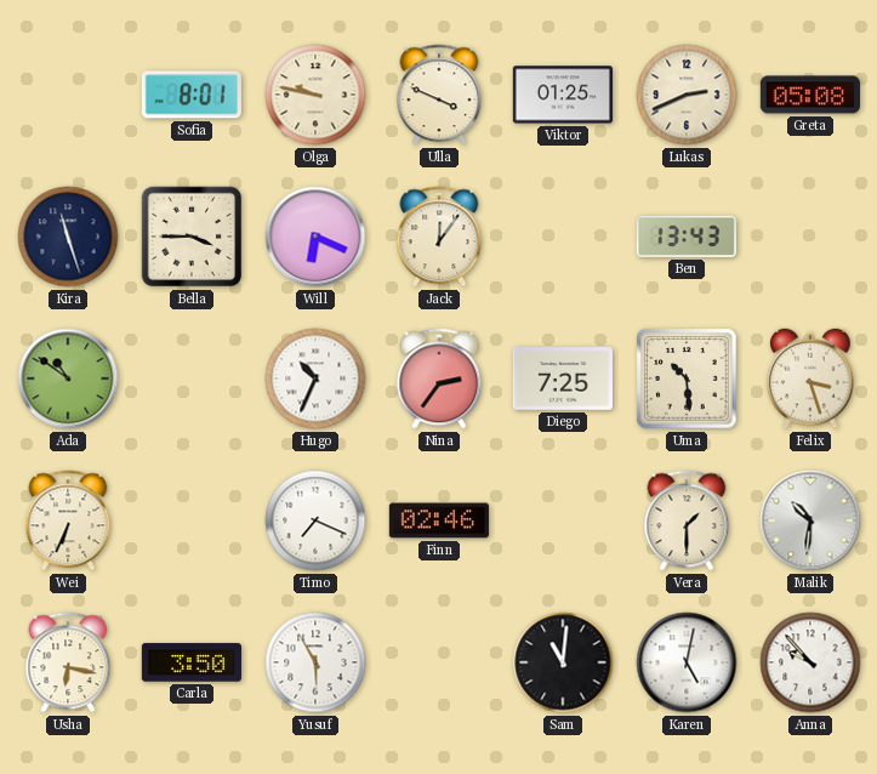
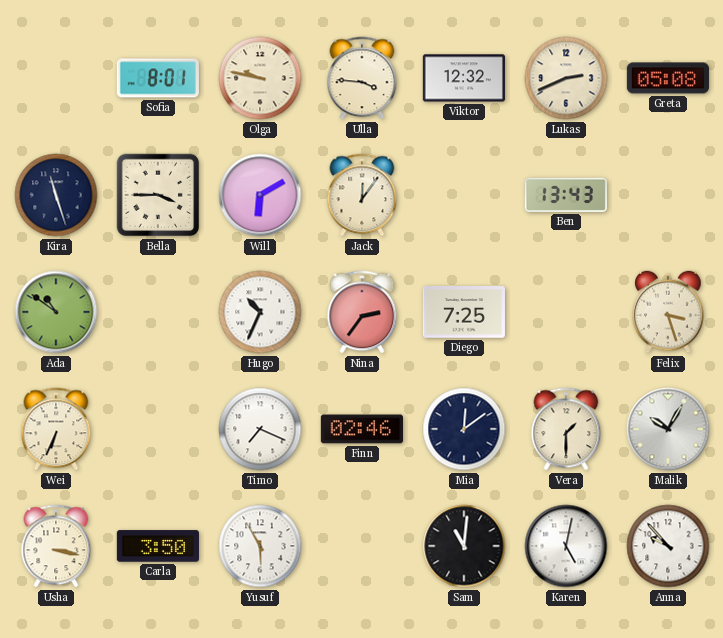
Ulla: 3:49 -> 3:46 (362, 78)
Viktor: 01:25 -> 12:32 (464, 78)
Will: 6:19 -> 6:10 (260, 195)
Uma: 10:29 -> none (687, 379)
Mia: none -> 12:09 (464, 429)
Malik: 10:31 -> 10:05 (668, 429)
Usha: 6:17 -> 3:17 (56, 546)
